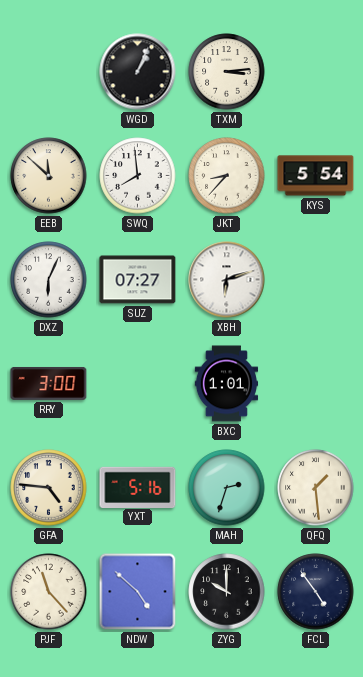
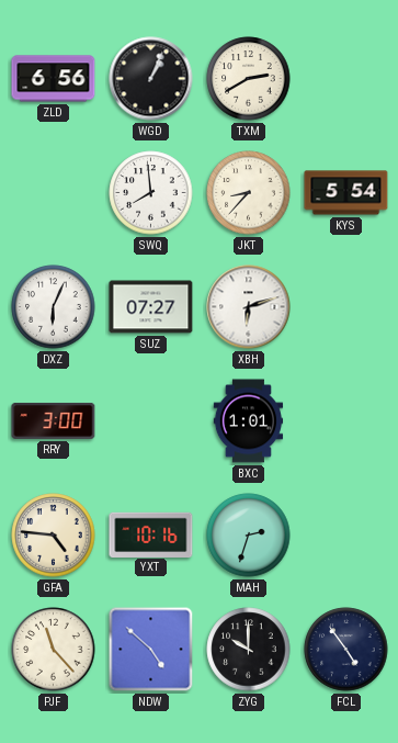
ZLD: none -> 6:56 (54, 79)
TXM: 3:14 -> 2:40 (249, 79)
EEB: 11:52 -> none (49, 176)
YXT: 5:16 -> 10:16 (151, 534)
QFQ: 1:29 -> none (316, 488)
